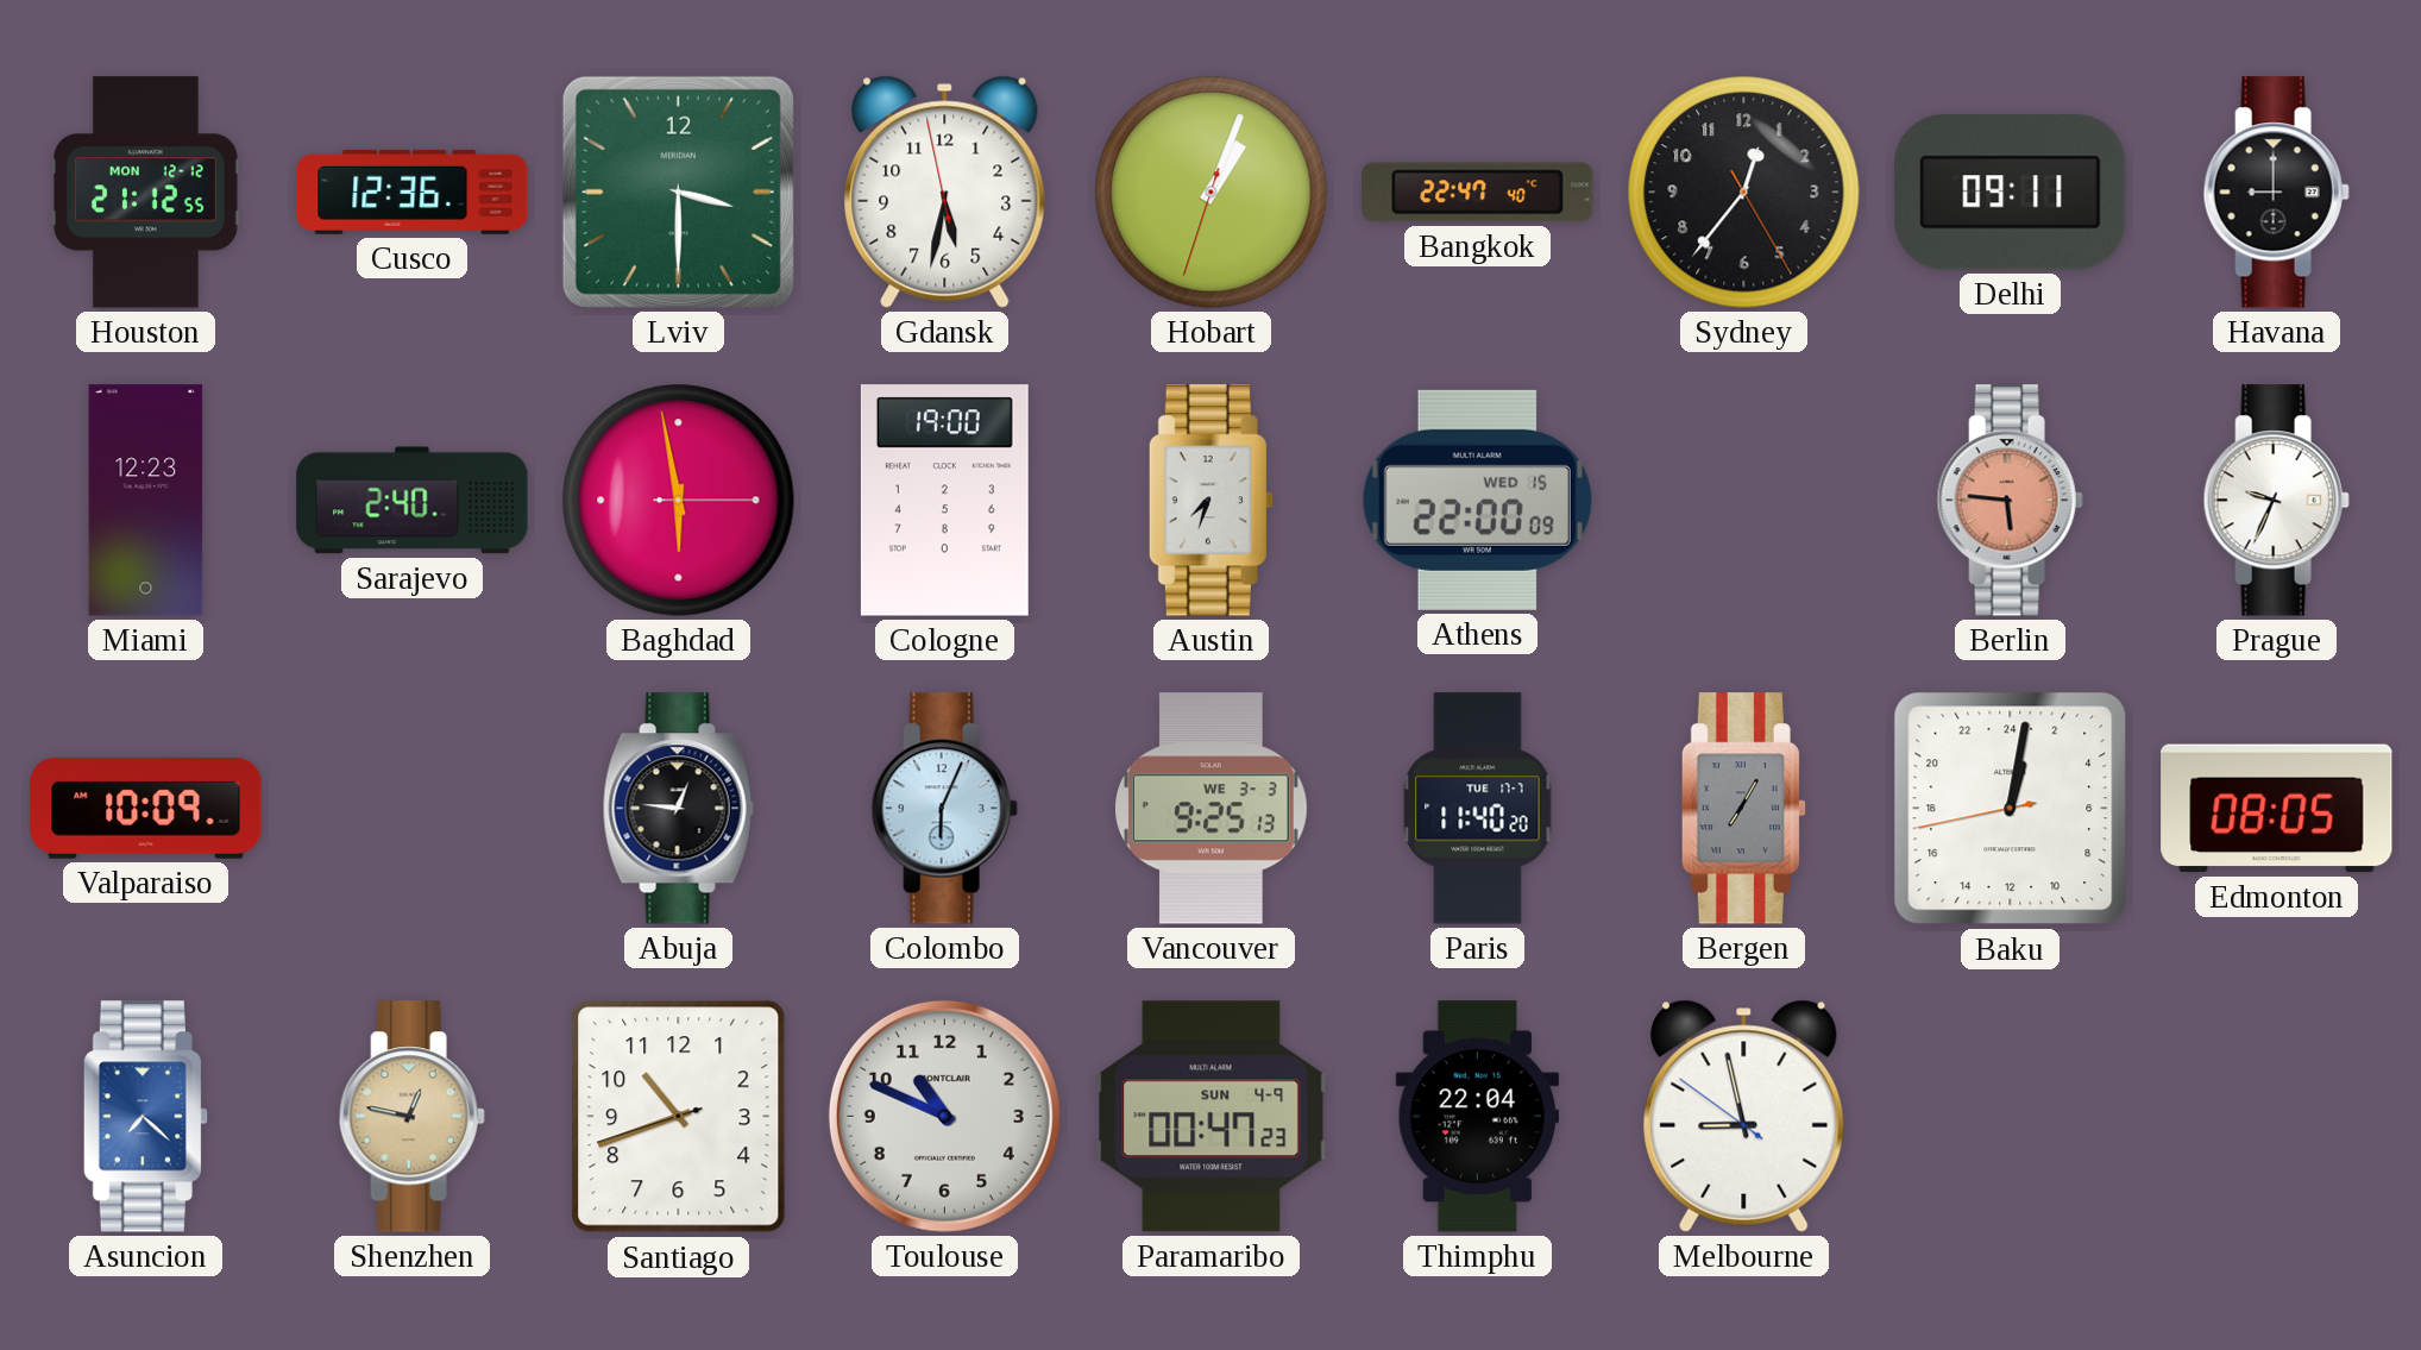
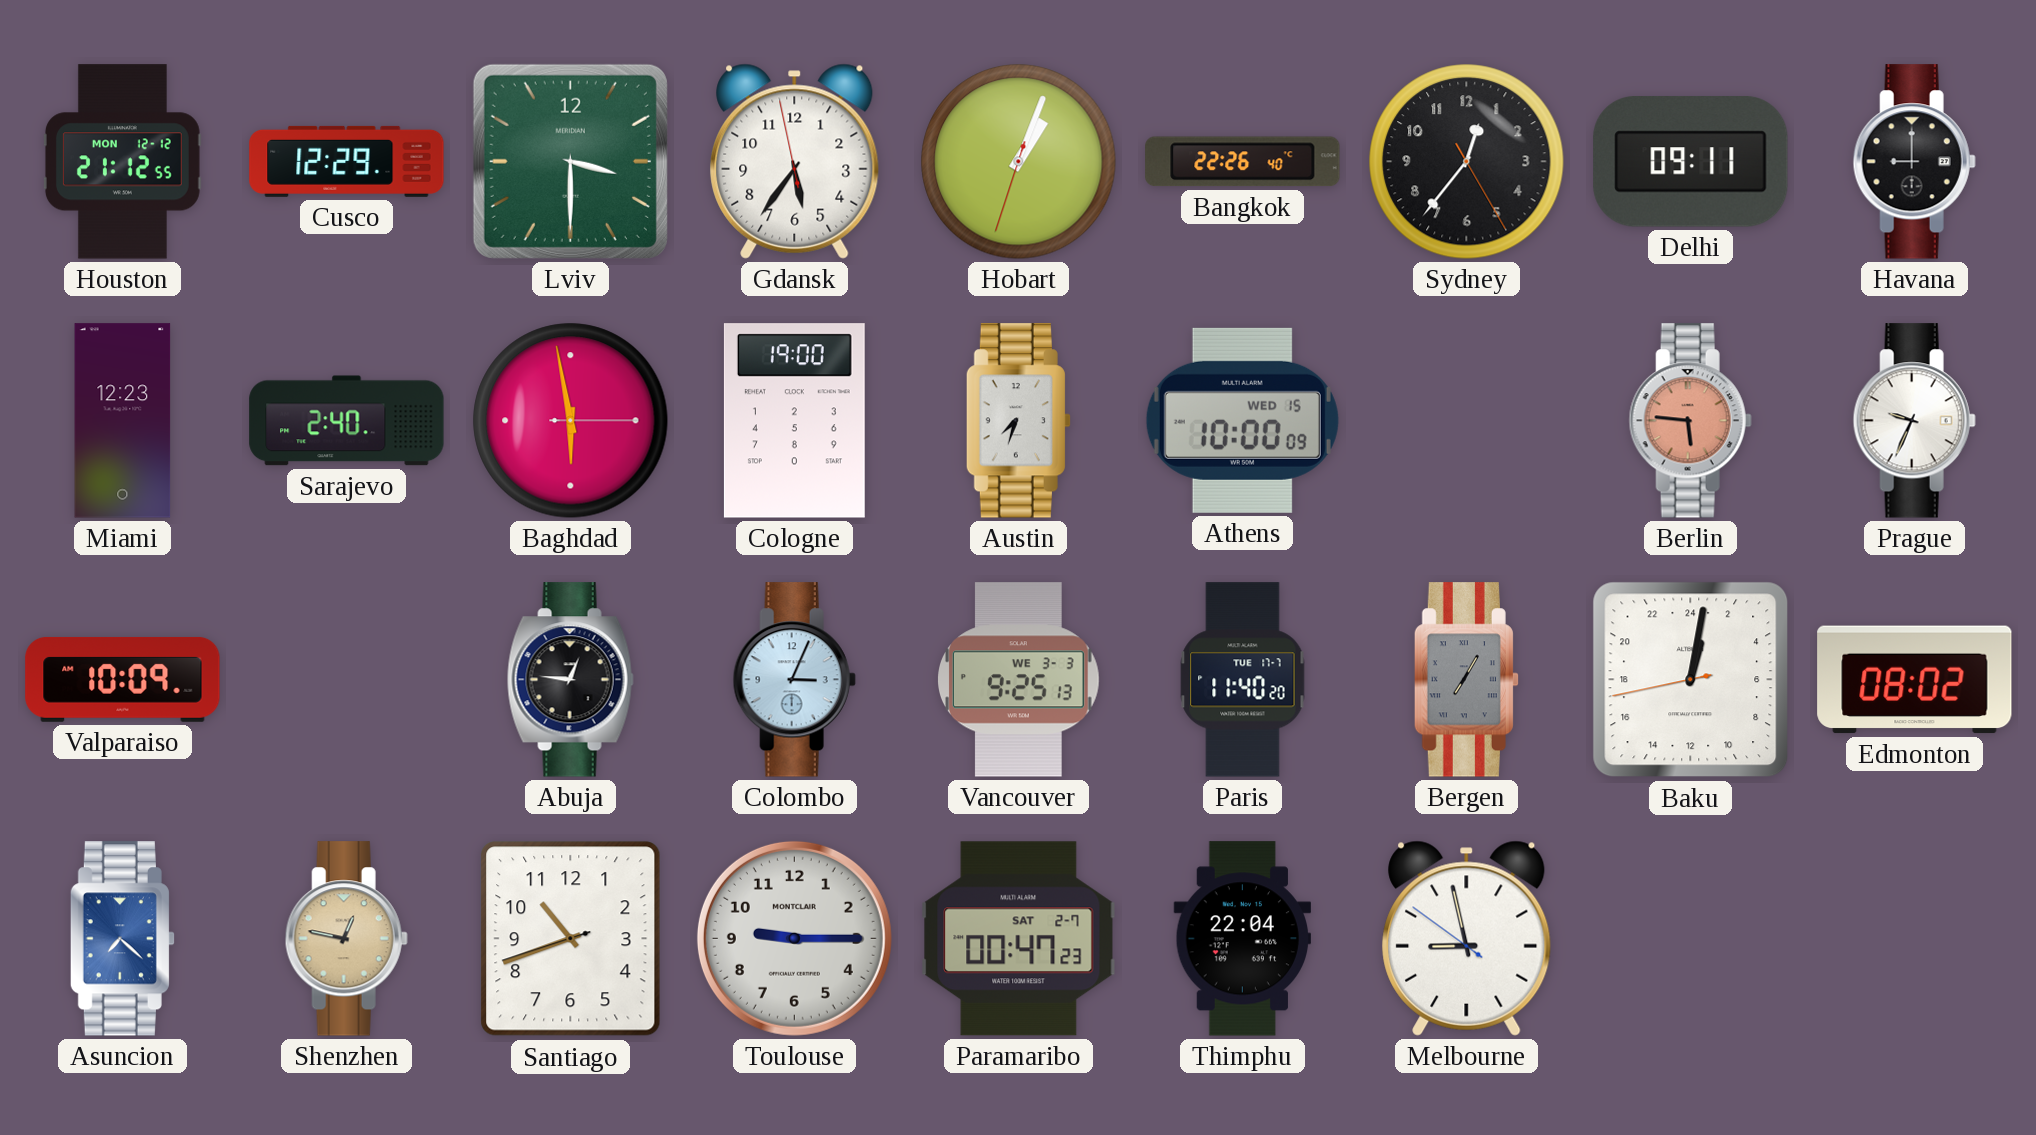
Cusco: 12:36 -> 12:29 (347, 161)
Gdansk: 5:31 -> 5:35 (795, 161)
Bangkok: 22:47 -> 22:26 (1243, 162)
Athens: 22:00 -> 10:00 (1242, 420)
Colombo: 6:04 -> 3:04 (794, 680)
Edmonton: 08:05 -> 08:02 (1915, 680)
Toulouse: 10:49 -> 9:15 (794, 938)
Paramaribo date: SUN 4-9 -> SAT 2-7 (1019, 939)
